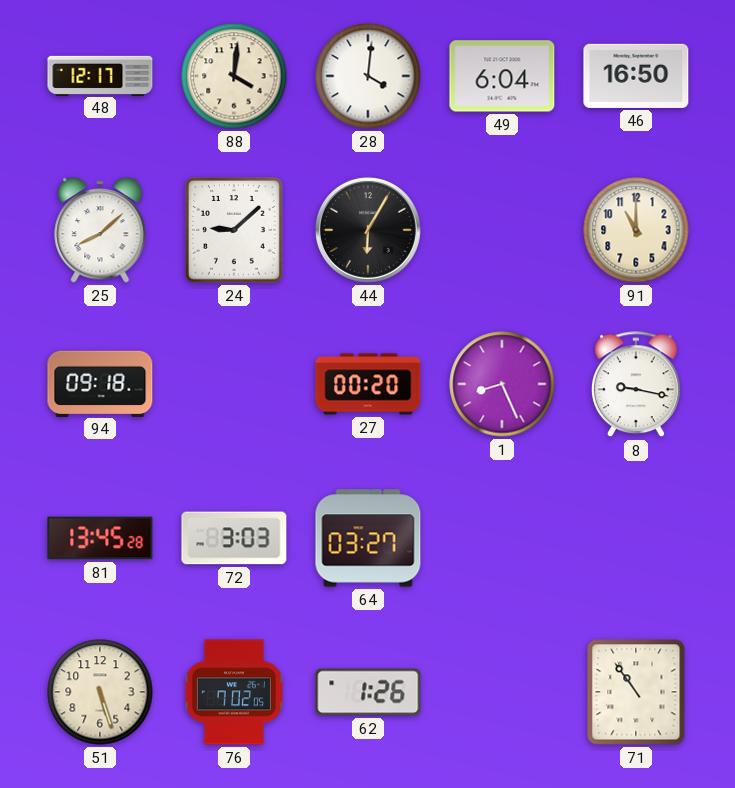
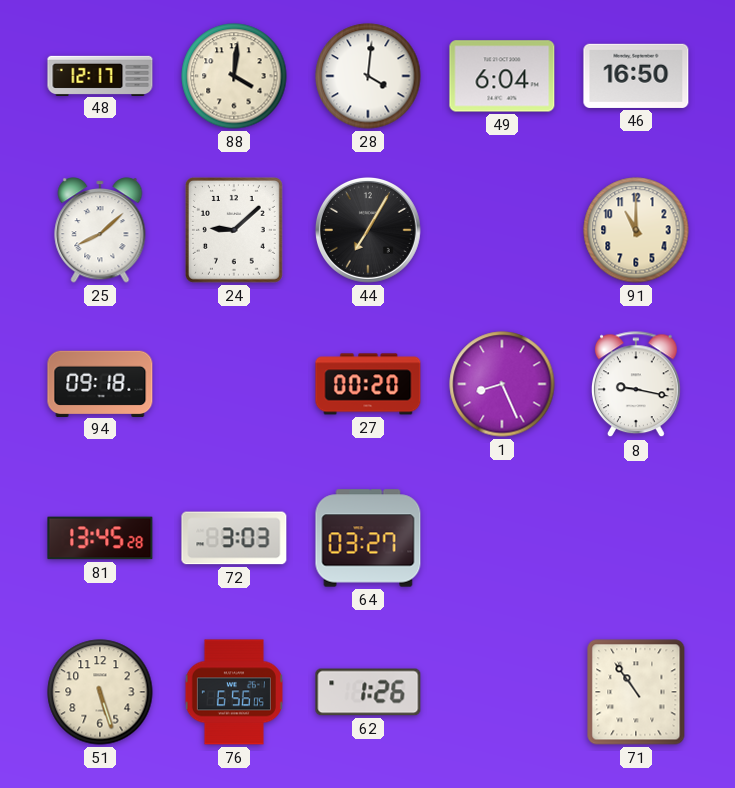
44: 6:05 -> 7:05 (368, 230)
76: 7:02 -> 6:56 (234, 692)
